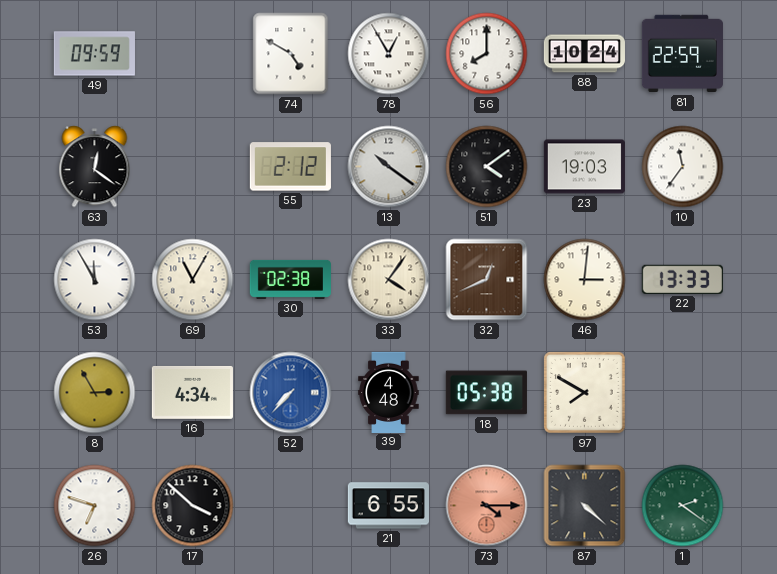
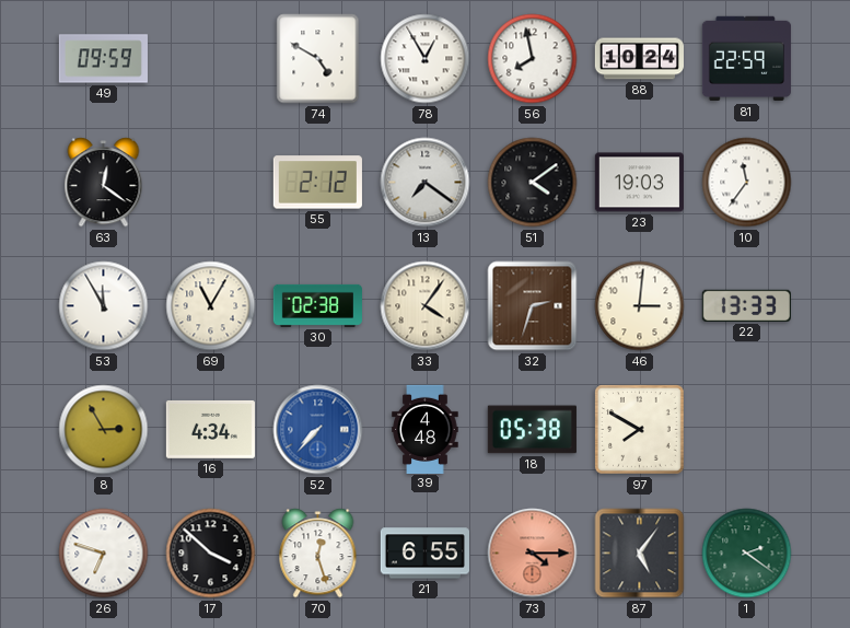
56: 8:00 -> 7:58 (533, 59)
13: 10:21 -> 7:21 (426, 183)
32: 12:41 -> 2:33 (533, 306)
70: none -> 12:27 (318, 554)
87: 4:22 -> 5:06 (640, 554)
